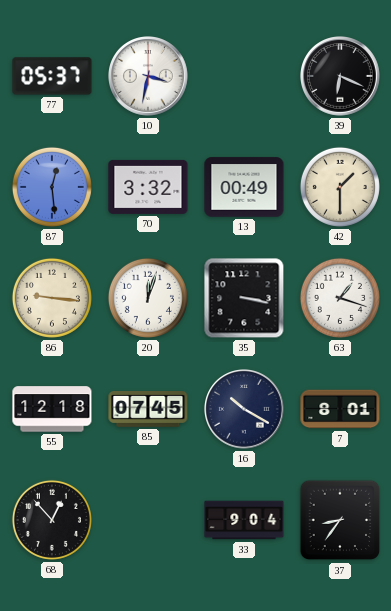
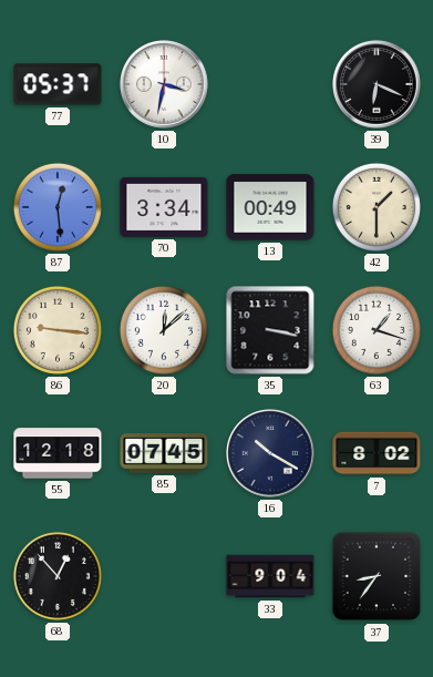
70: 3:32 -> 3:34 (164, 207)
20: 12:03 -> 12:08 (164, 330)
7: 8:01 -> 8:02 (377, 453)
